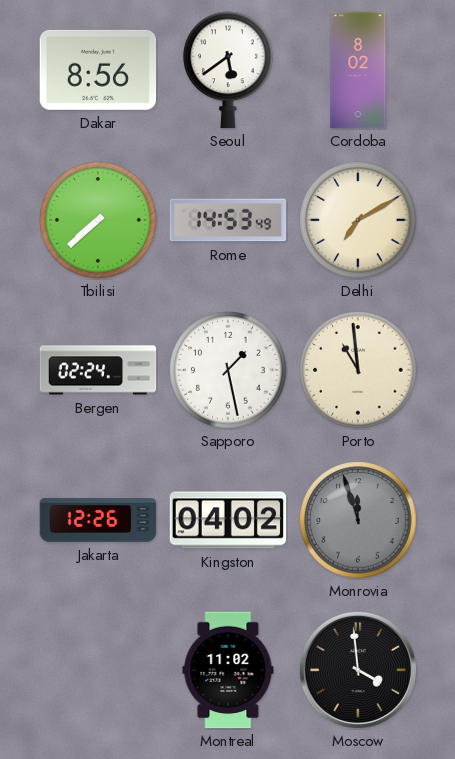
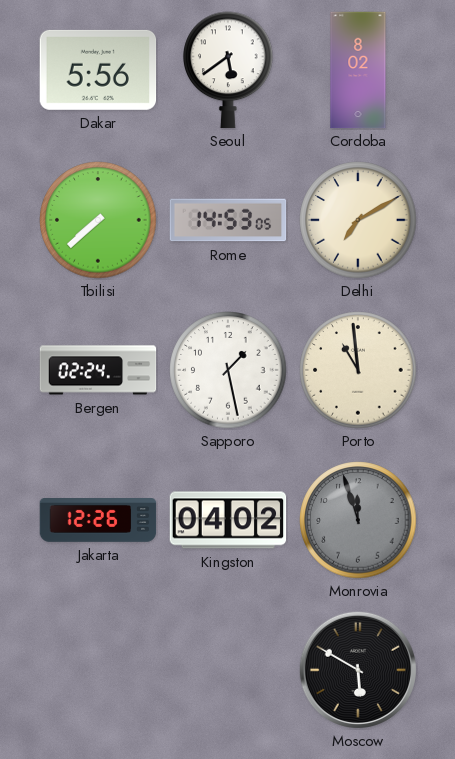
Dakar: 8:56 -> 5:56 (98, 70)
Rome: 14:53:49 -> 14:53:05 (228, 220)
Montreal: 11:02 -> none (228, 670)
Moscow: 3:59 -> 5:50 (358, 670)
